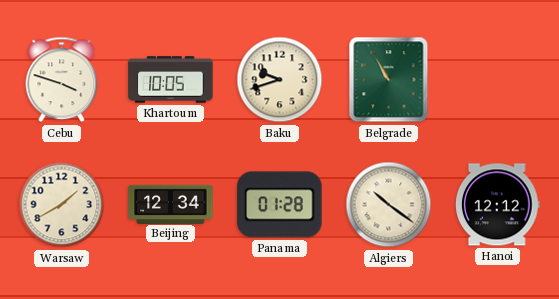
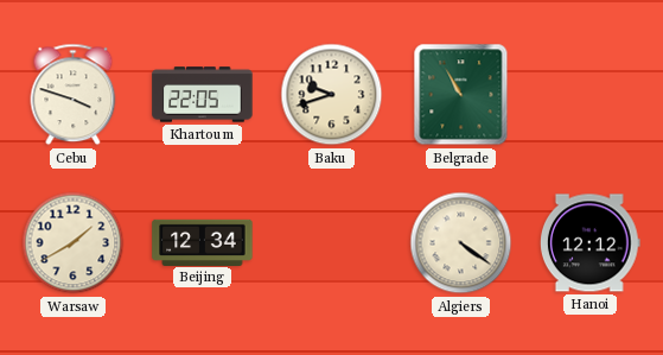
Khartoum: 10:05 -> 22:05 (203, 95)
Panama: 01:28 -> none (280, 205)
Algiers: 10:21 -> 4:21 (461, 243)
